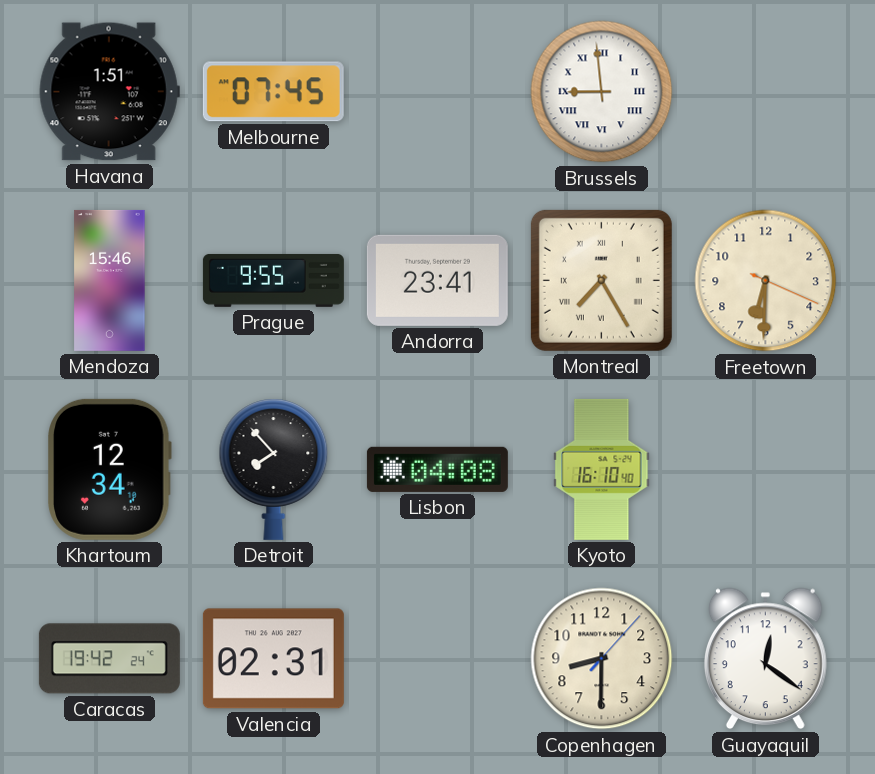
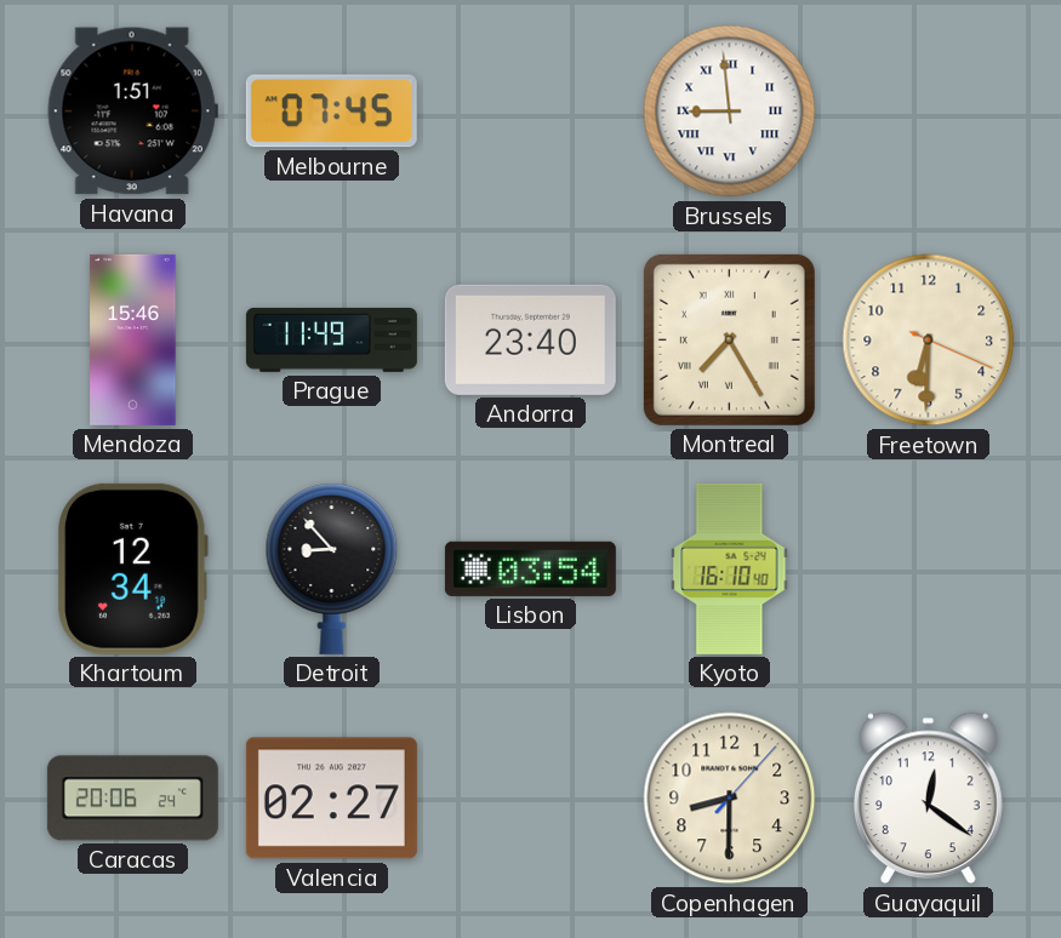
Prague: 9:55 -> 11:49 (331, 339)
Andorra: 23:41 -> 23:40 (530, 339)
Detroit: 7:53 -> 8:53 (332, 568)
Lisbon: 04:08 -> 03:54 (530, 568)
Caracas: 19:42 -> 20:06 (132, 799)
Valencia: 02:31 -> 02:27 (331, 799)
